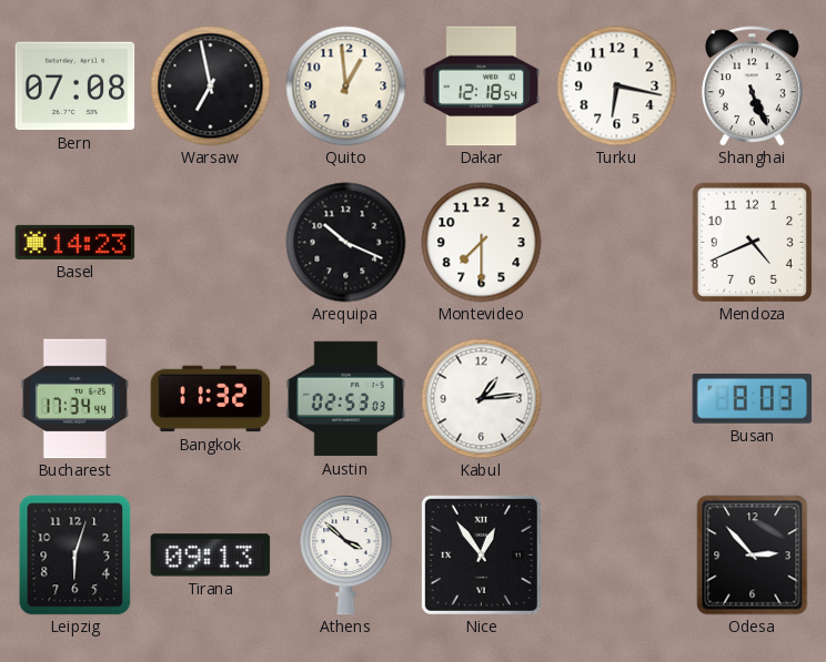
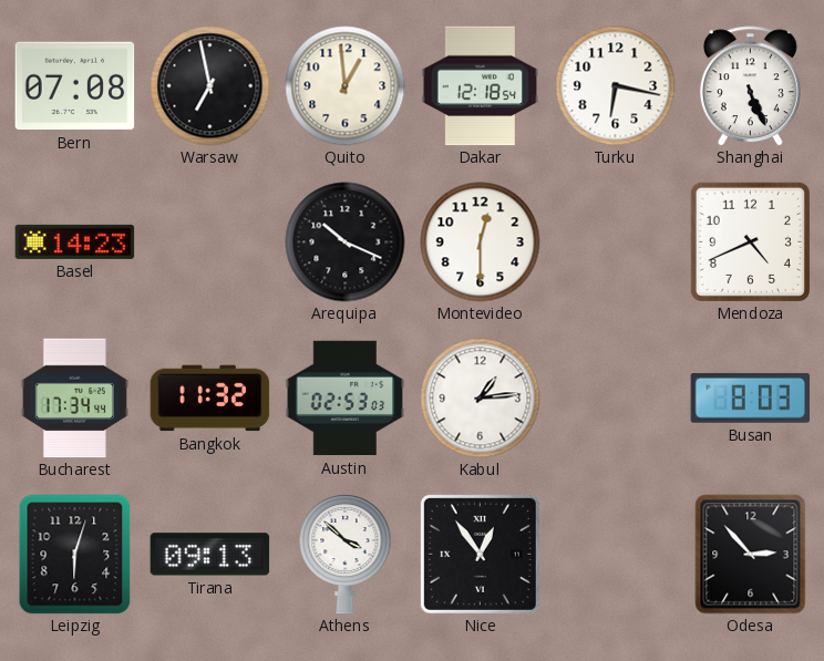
Montevideo: 7:30 -> 12:30 (481, 242)
